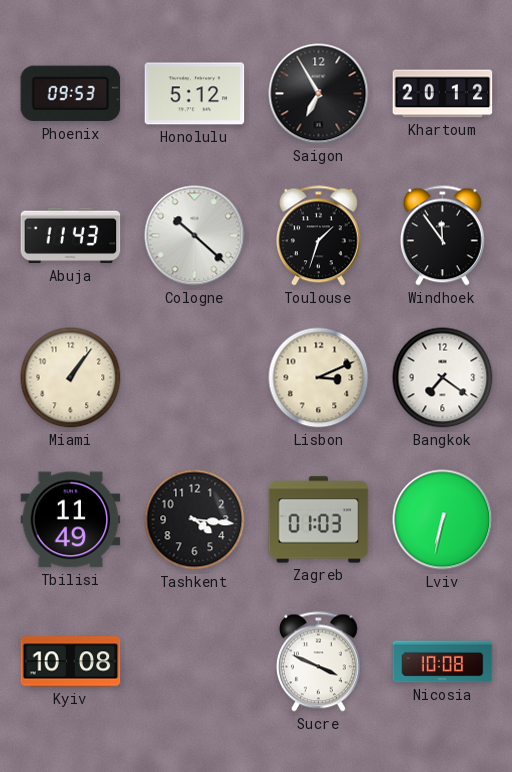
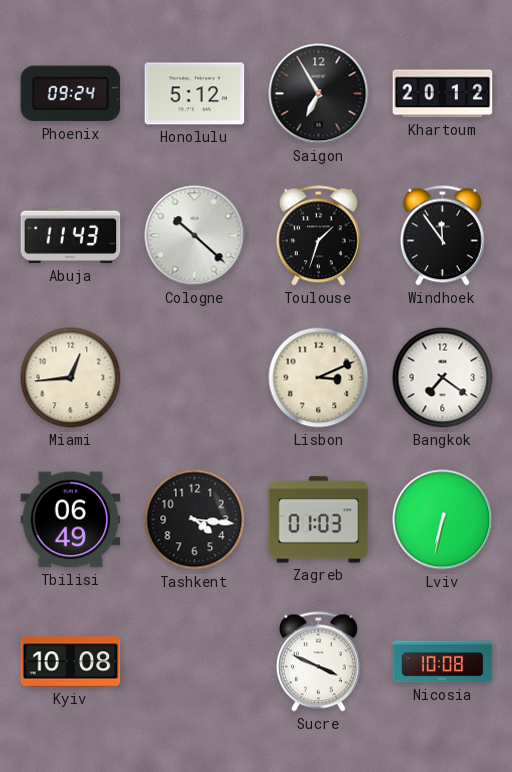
Phoenix: 09:53 -> 09:24 (71, 94)
Miami: 1:06 -> 12:44 (71, 378)
Tbilisi: 11:49 -> 06:49 (71, 520)
